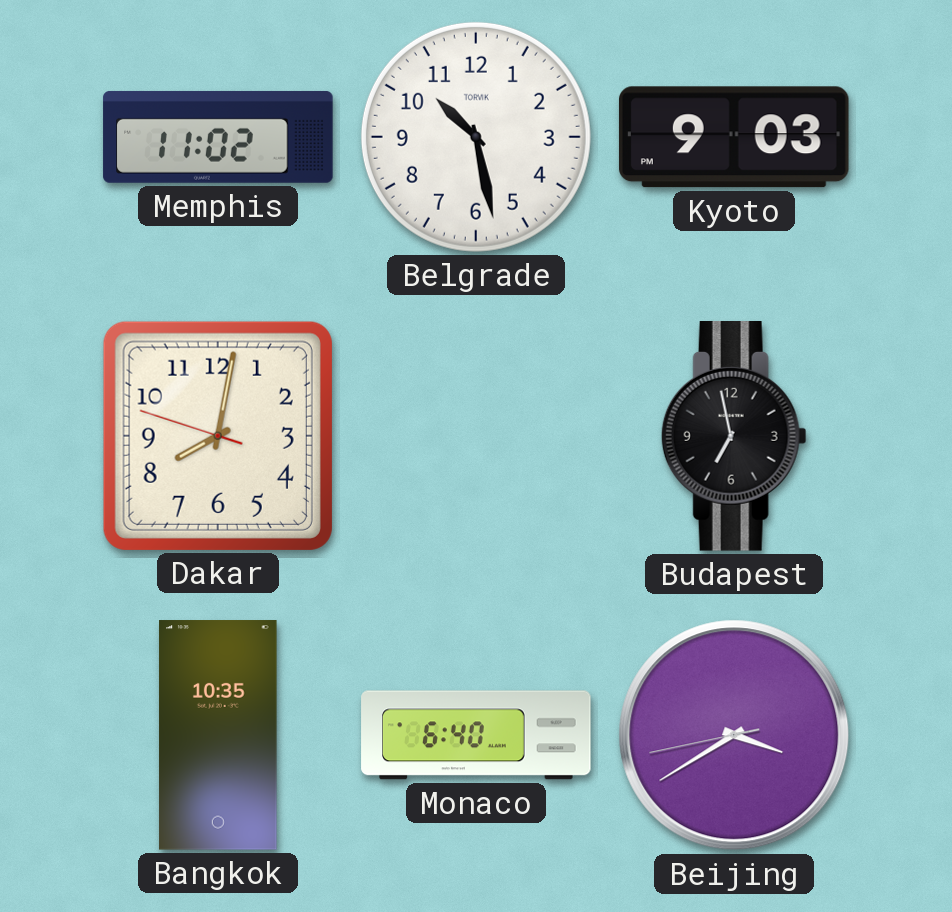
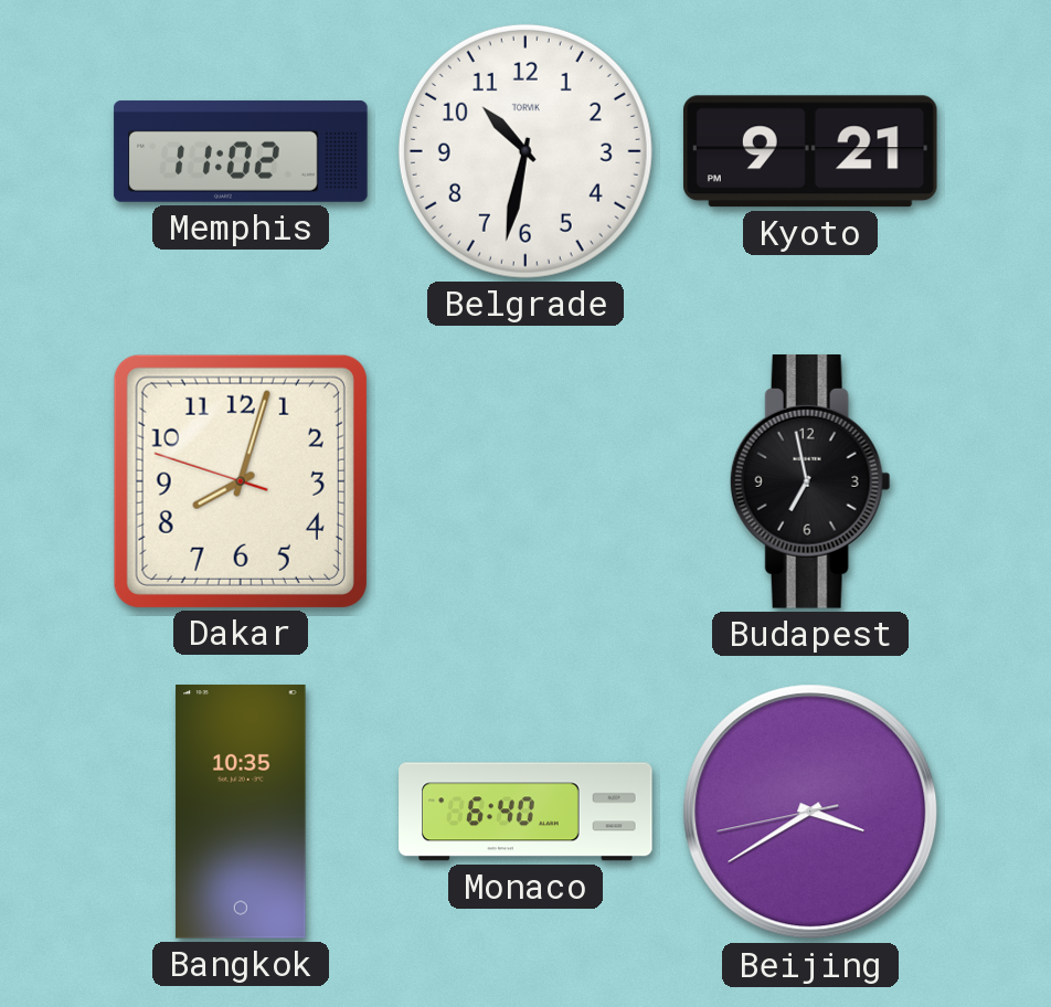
Belgrade: 10:28 -> 10:32 (525, 151)
Kyoto: 9:03 -> 9:21 (810, 151)
Dakar: 8:01 -> 8:02 (241, 481)
